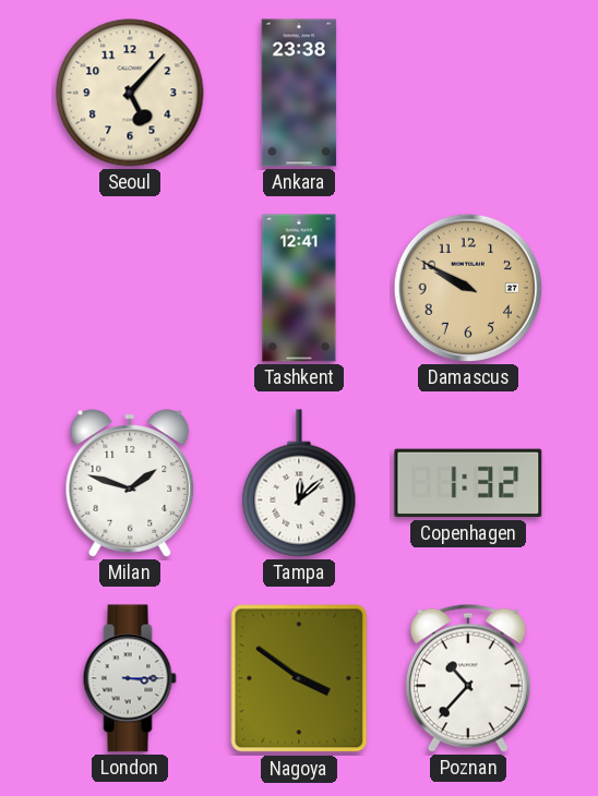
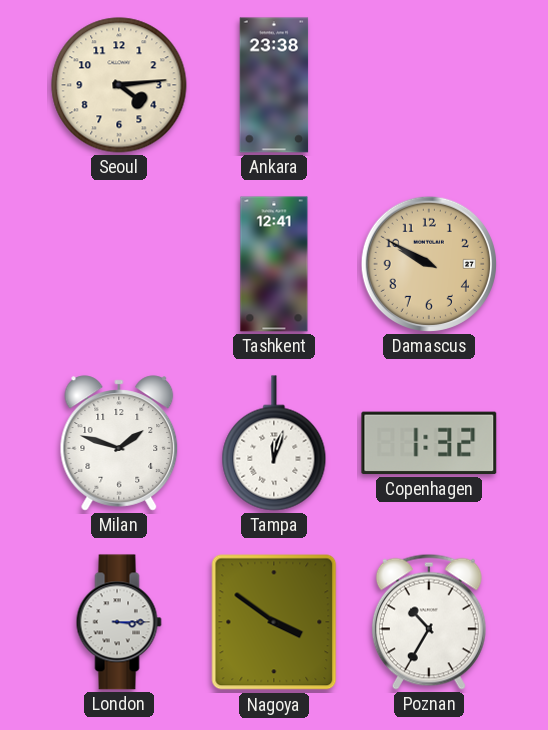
Seoul: 5:07 -> 4:14 (119, 85)
Tampa: 12:08 -> 12:03 (274, 443)
Poznan: 10:37 -> 10:35 (429, 622)
